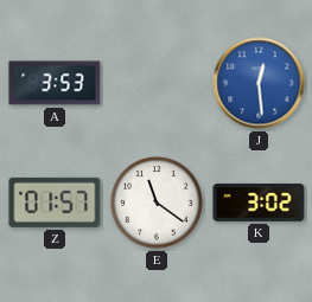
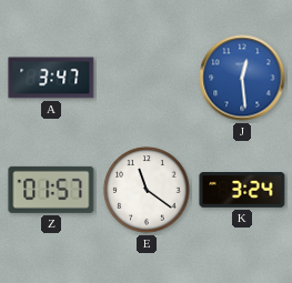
A: 3:53 -> 3:47 (51, 78)
K: 3:02 -> 3:24 (242, 191)
